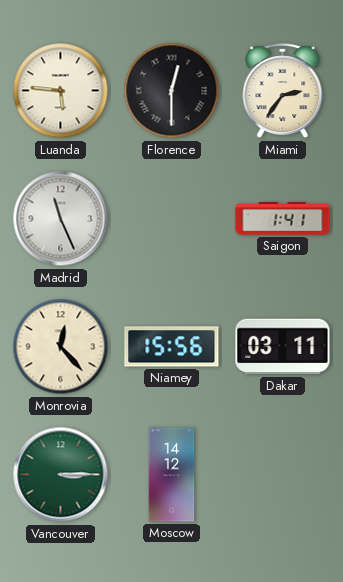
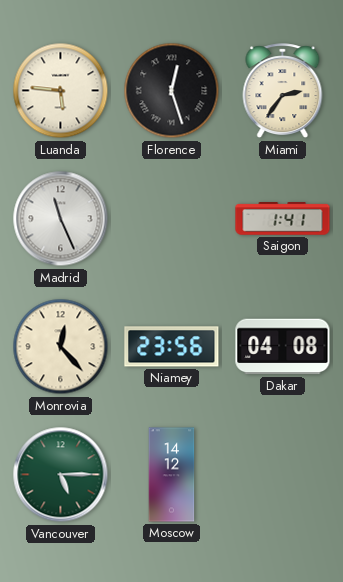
Florence: 12:30 -> 12:27 (172, 91)
Niamey: 15:56 -> 23:56 (172, 347)
Dakar: 03:11 -> 04:08 (283, 347)
Vancouver: 3:15 -> 5:15 (61, 475)
